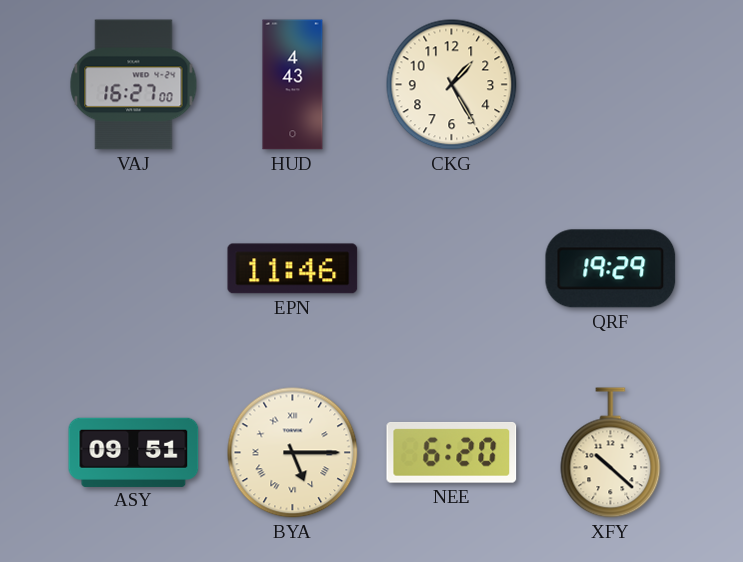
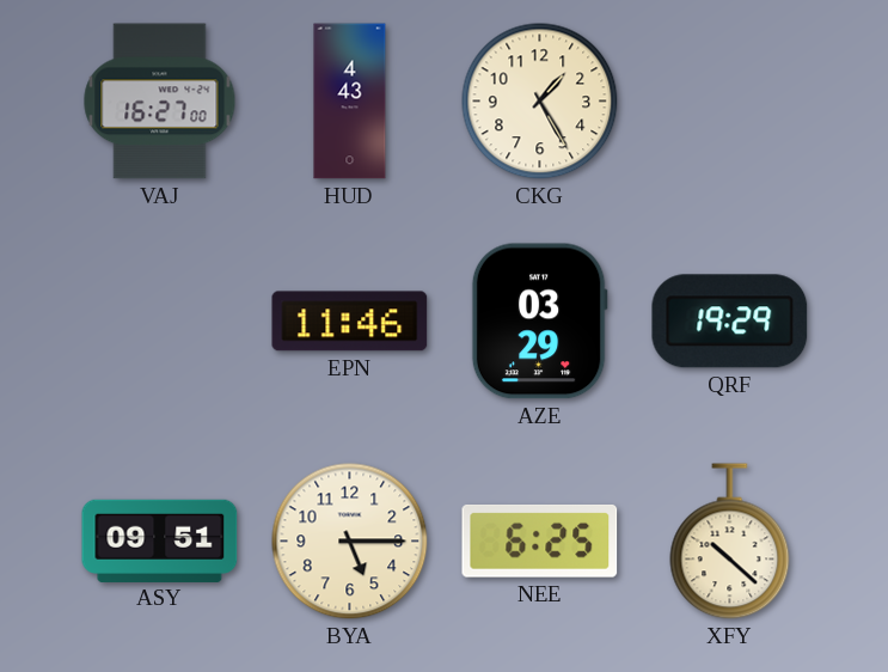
AZE: none -> 03:29 (539, 322)
BYA numerals: Roman -> Arabic (350, 542)
NEE: 6:20 -> 6:25 (540, 540)
